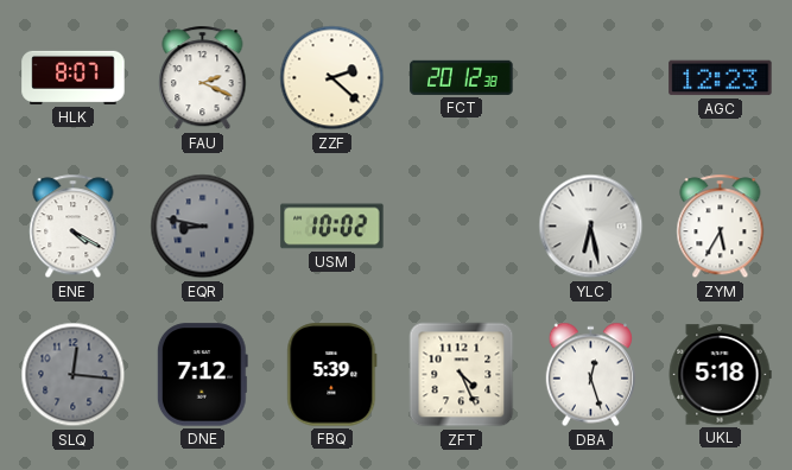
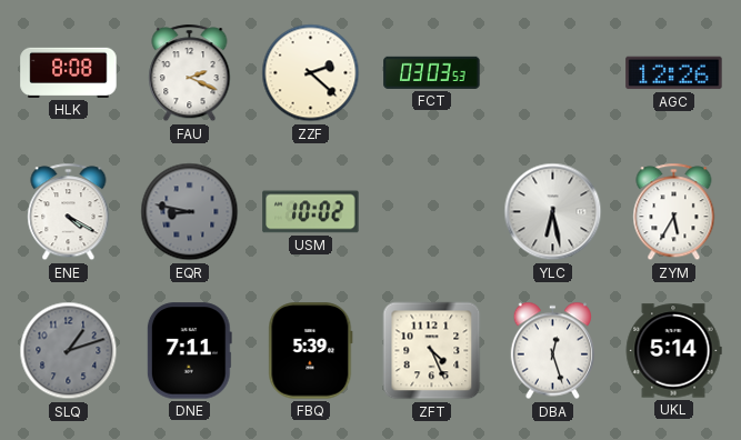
HLK: 8:07 -> 8:08 (69, 72)
FCT: 20:12 -> 03:03 (432, 72)
AGC: 12:23 -> 12:26 (674, 73)
SLQ: 12:16 -> 1:12 (69, 351)
DNE: 7:12 -> 7:11 (189, 351)
UKL: 5:18 -> 5:14 (673, 351)
